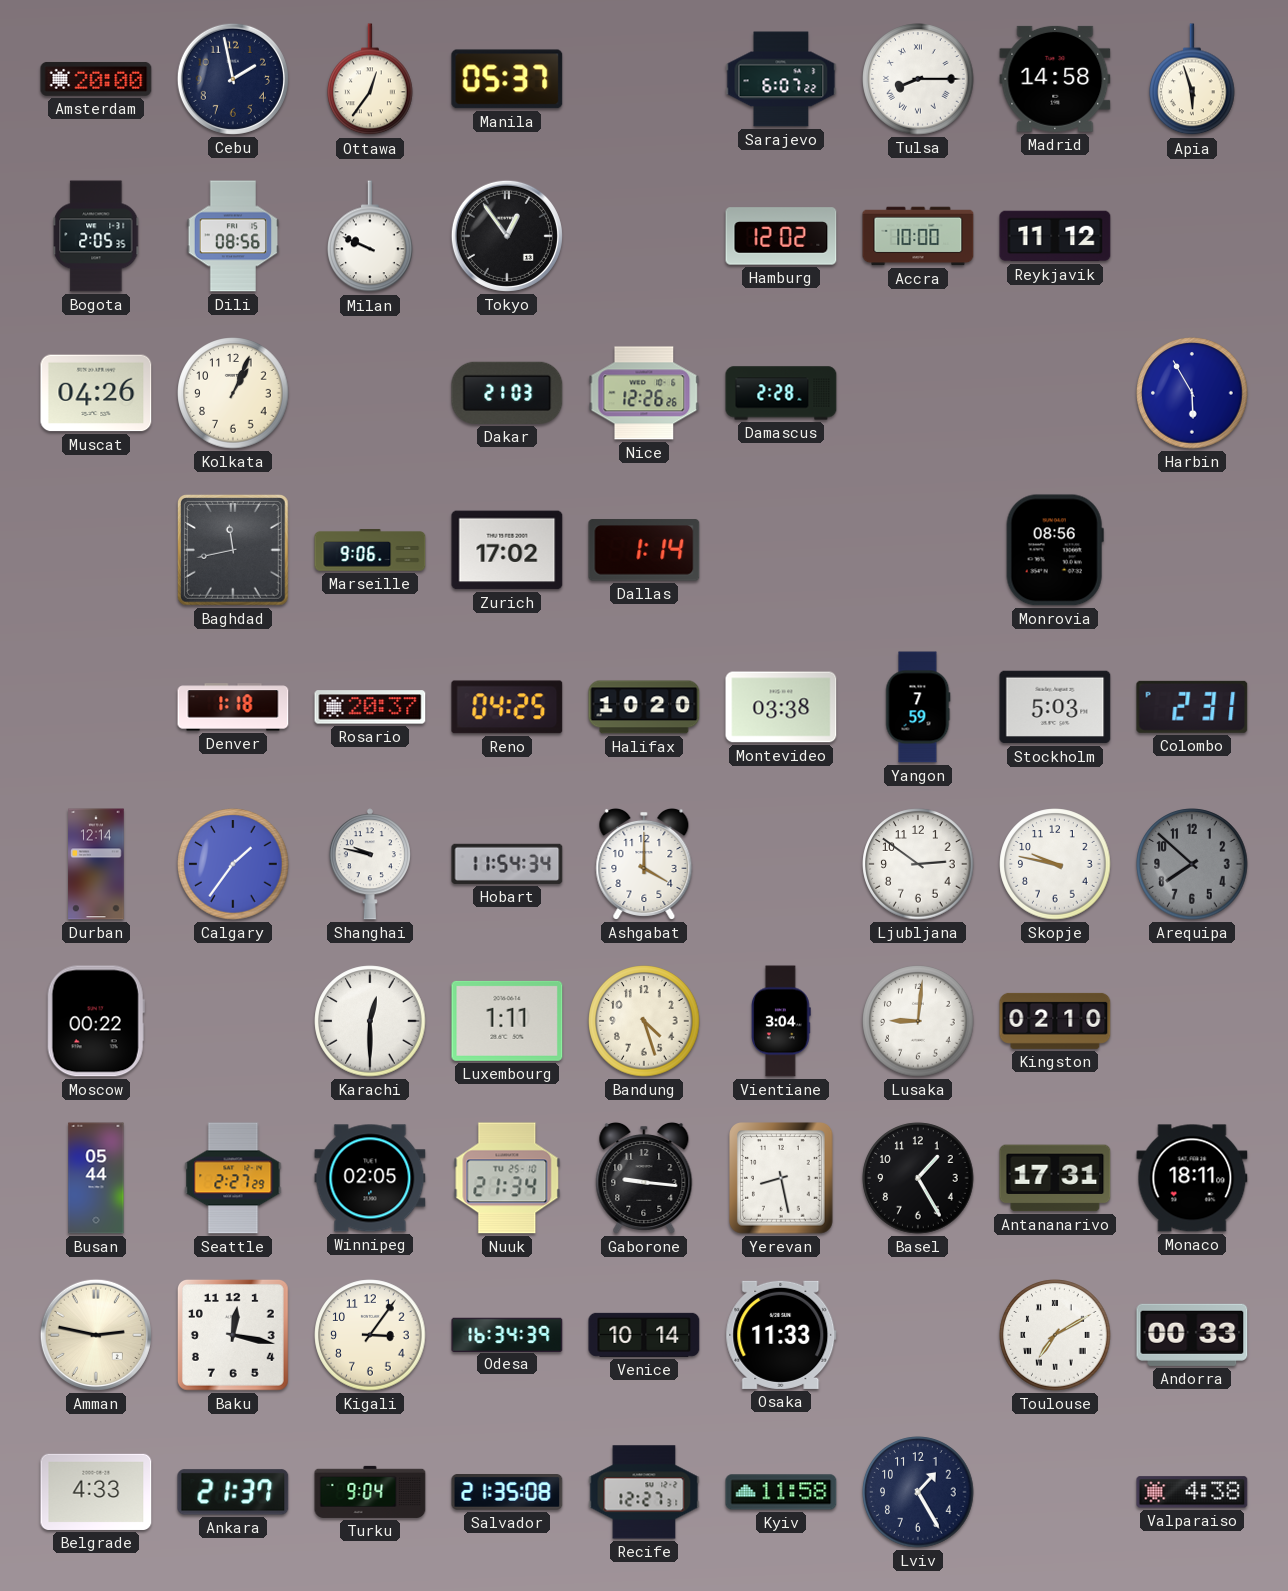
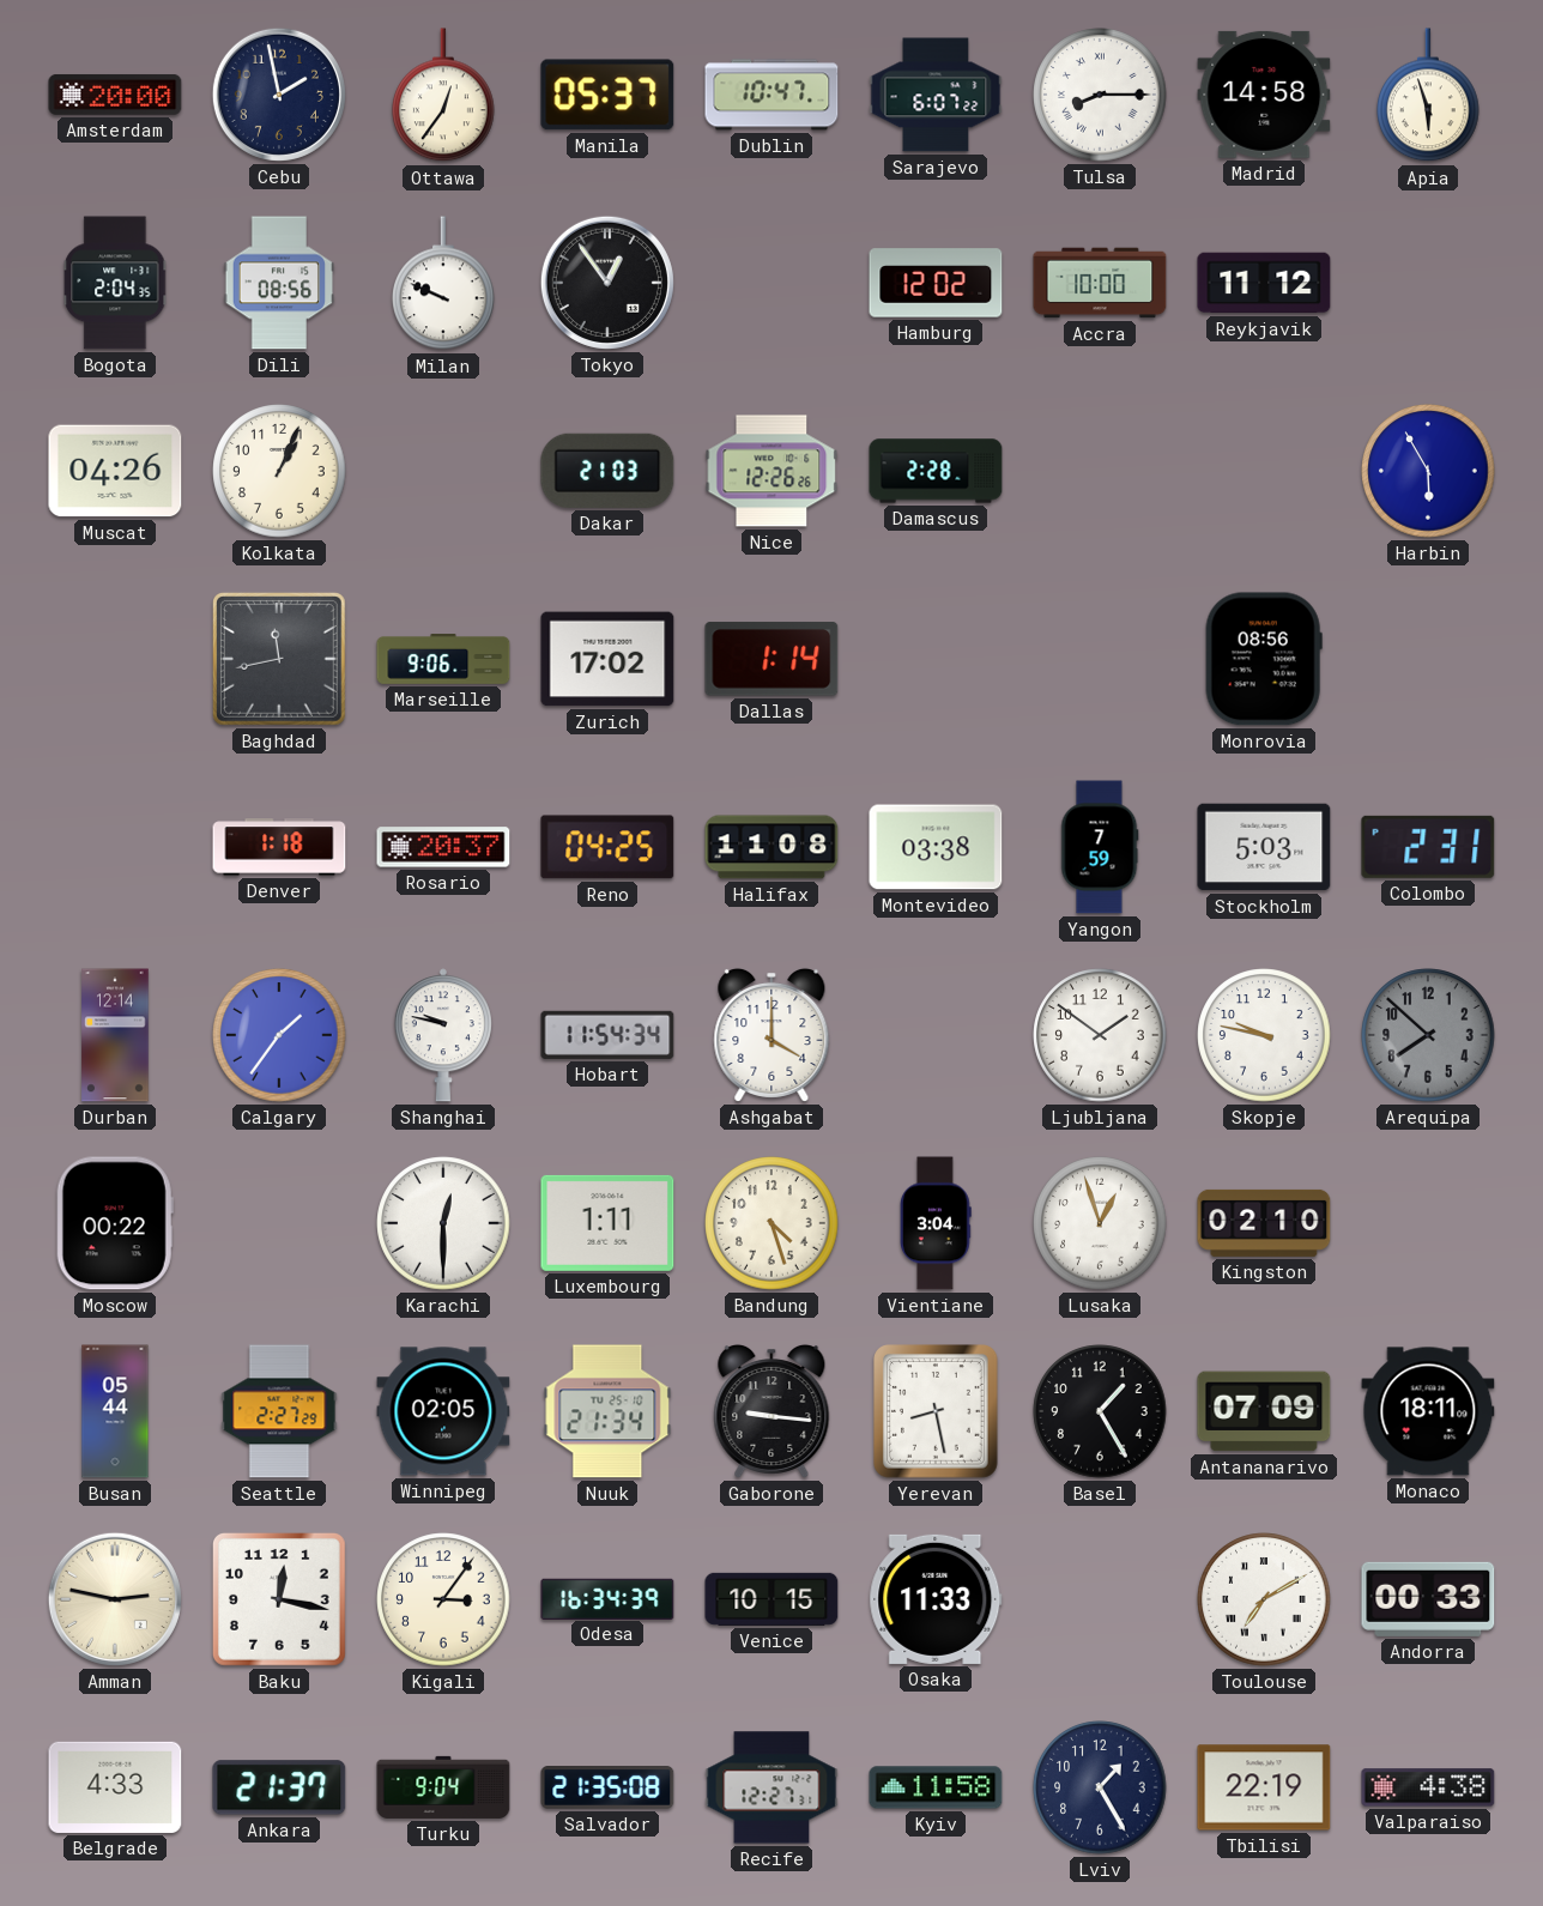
Dublin: none -> 10:47 (771, 95)
Bogota: 2:05 -> 2:04 (116, 283)
Halifax: 10:20 -> 11:08 (771, 847)
Ljubljana: 2:51 -> 1:51 (1100, 1035)
Lusaka: 9:01 -> 12:57 (1100, 1223)
Antananarivo: 17:31 -> 07:09 (1264, 1411)
Venice: 10:14 -> 10:15 (771, 1599)
Tbilisi: none -> 22:19 (1264, 1787)
